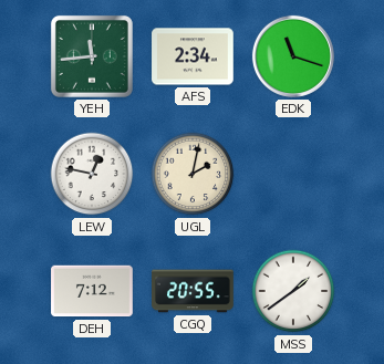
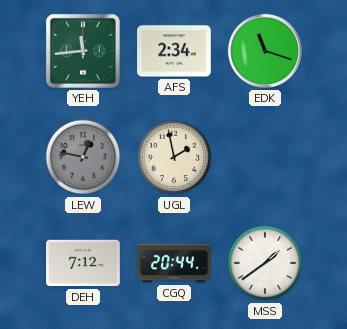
LEW dial: white -> grey (83, 157)
UGL: 2:02 -> 1:58 (174, 157)
CGQ: 20:55 -> 20:44 (174, 263)
